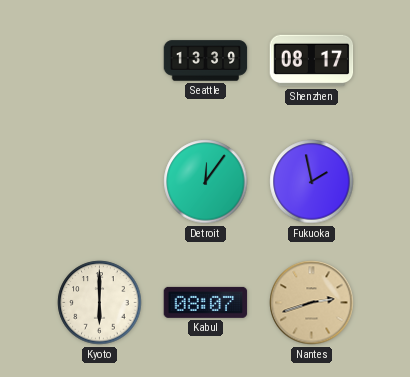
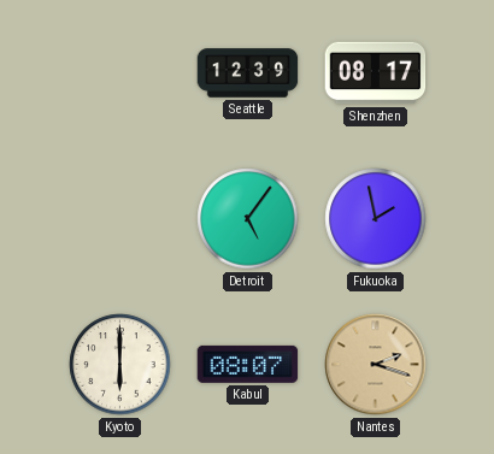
Seattle: 13:39 -> 12:39 (248, 73)
Detroit: 12:06 -> 5:06 (248, 219)
Nantes: 2:42 -> 2:18 (376, 365)
